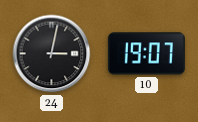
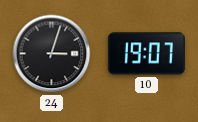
24: 3:02 -> 3:03 (52, 54)
